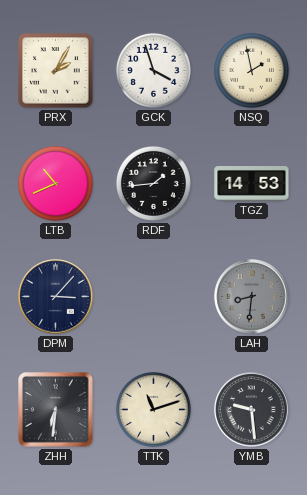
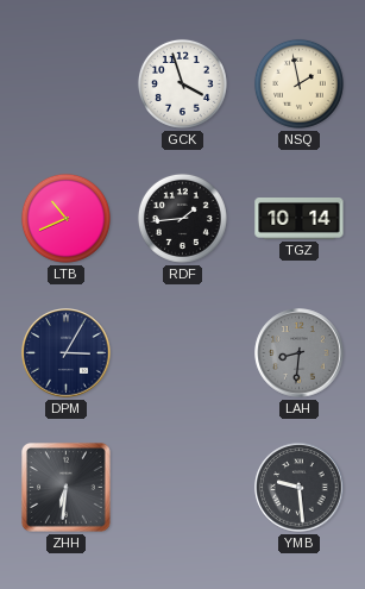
PRX: 2:05 -> none (56, 71)
TGZ: 14:53 -> 10:14 (300, 219)
DPM: 3:07 -> 3:05 (67, 353)
TTK: 11:12 -> none (153, 409)
